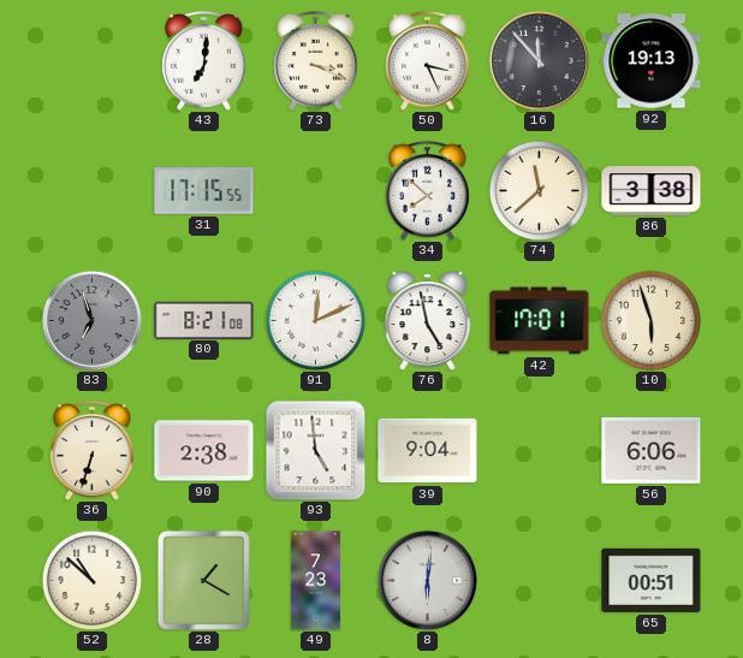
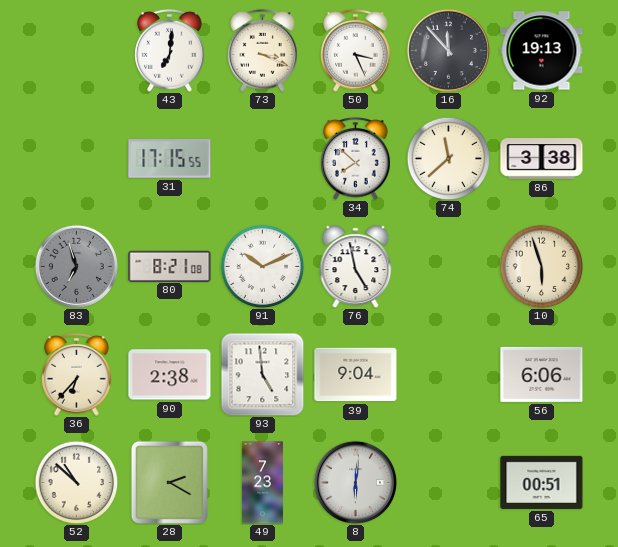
91: 12:11 -> 10:11 (262, 266)
42: 17:01 -> none (540, 321)
36: 6:33 -> 6:37 (77, 375)
28: 1:20 -> 2:20 (169, 482)
